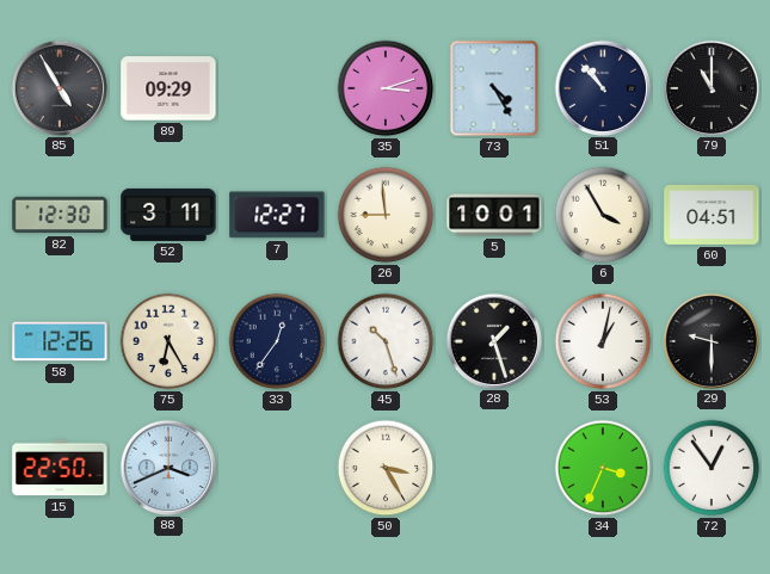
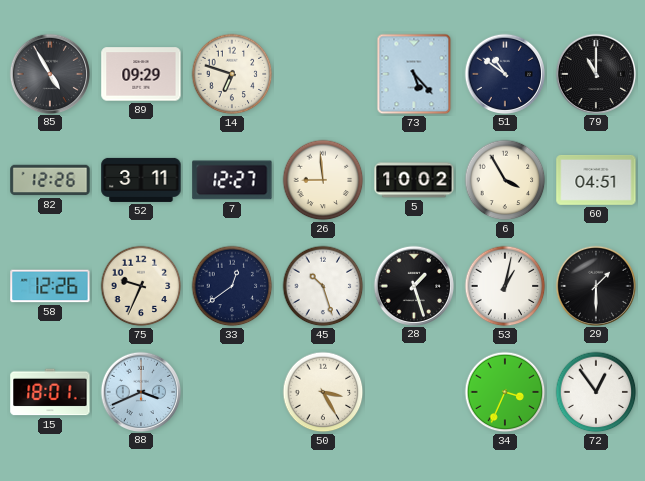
14: none -> 6:48 (232, 74)
35: 3:12 -> none (386, 88)
73: 4:25 -> 5:23 (414, 74)
51: 10:53 -> 10:51 (504, 73)
82: 12:30 -> 12:26 (50, 180)
5: 10:01 -> 10:02 (414, 180)
75: 6:25 -> 9:34 (141, 286)
33: 12:36 -> 12:39 (232, 286)
29: 9:30 -> 1:30 (595, 285)
15: 22:50 -> 18:01 (50, 392)
